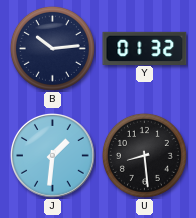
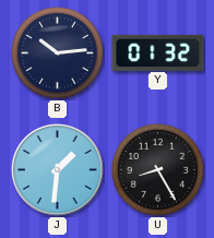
U: 8:29 -> 8:25 (157, 169)
